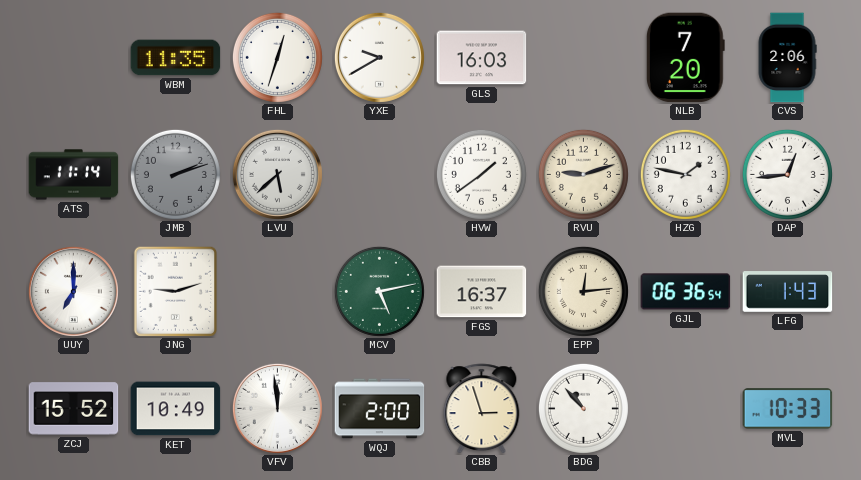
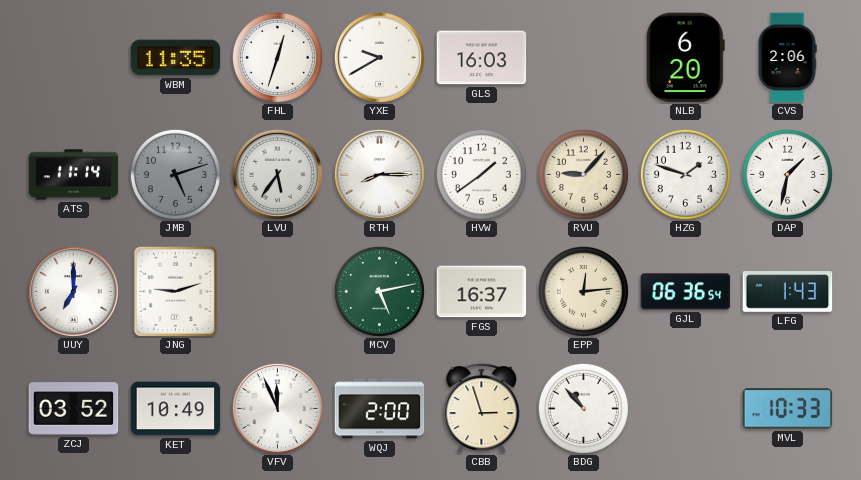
NLB: 7:20 -> 6:20 (685, 58)
JMB: 2:12 -> 5:12 (175, 174)
LVU: 5:38 -> 5:36 (277, 174)
RTH: none -> 8:15 (379, 174)
RVU: 9:12 -> 9:07 (583, 174)
HZG: 1:47 -> 1:48 (685, 174)
DAP: 12:44 -> 1:32 (787, 174)
ZCJ: 15:52 -> 03:52 (74, 409)
VFV: 11:59 -> 11:56 (277, 408)
